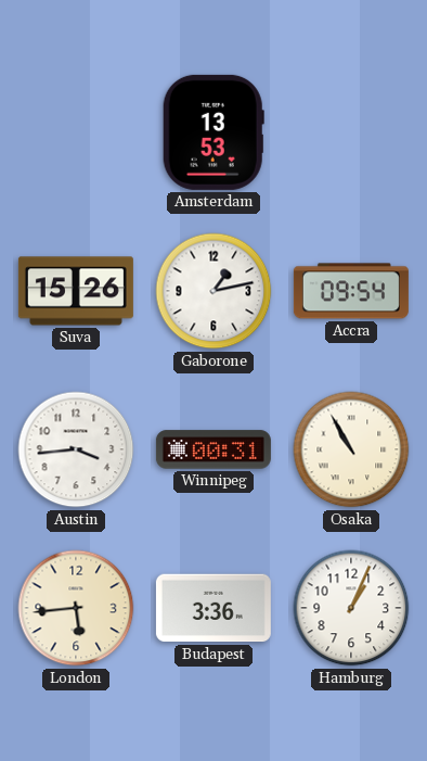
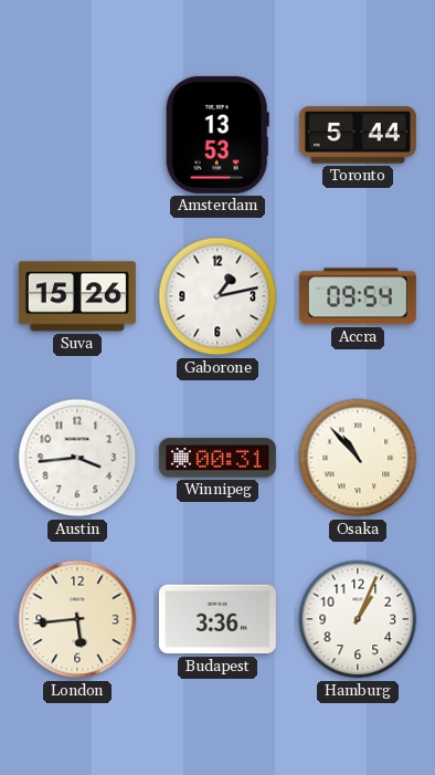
Toronto: none -> 5:44 (358, 135)
Osaka: 10:55 -> 10:53 (358, 458)
